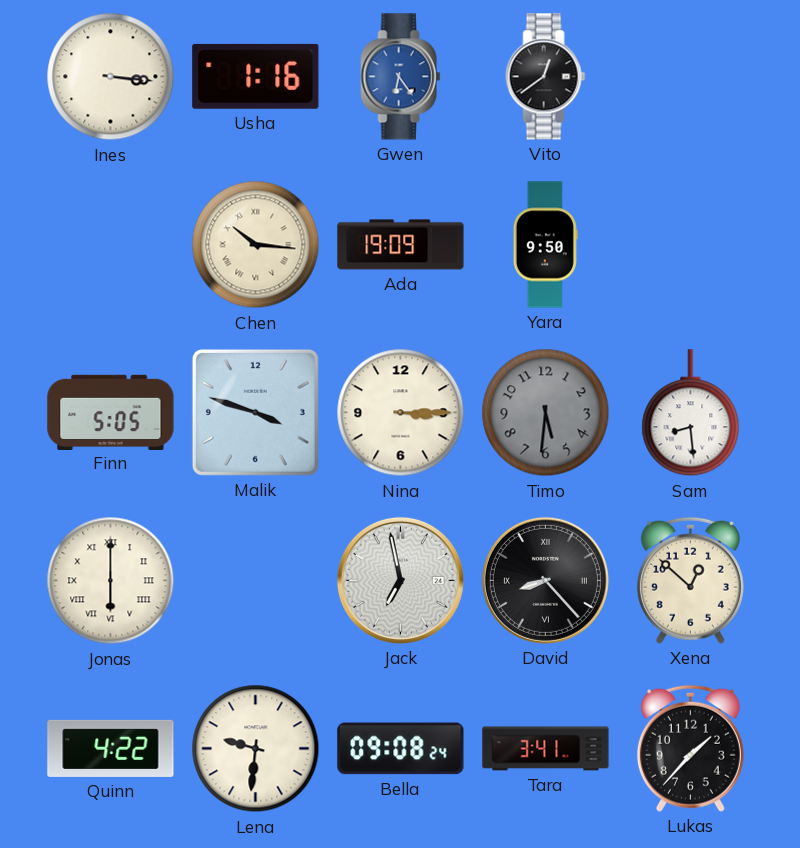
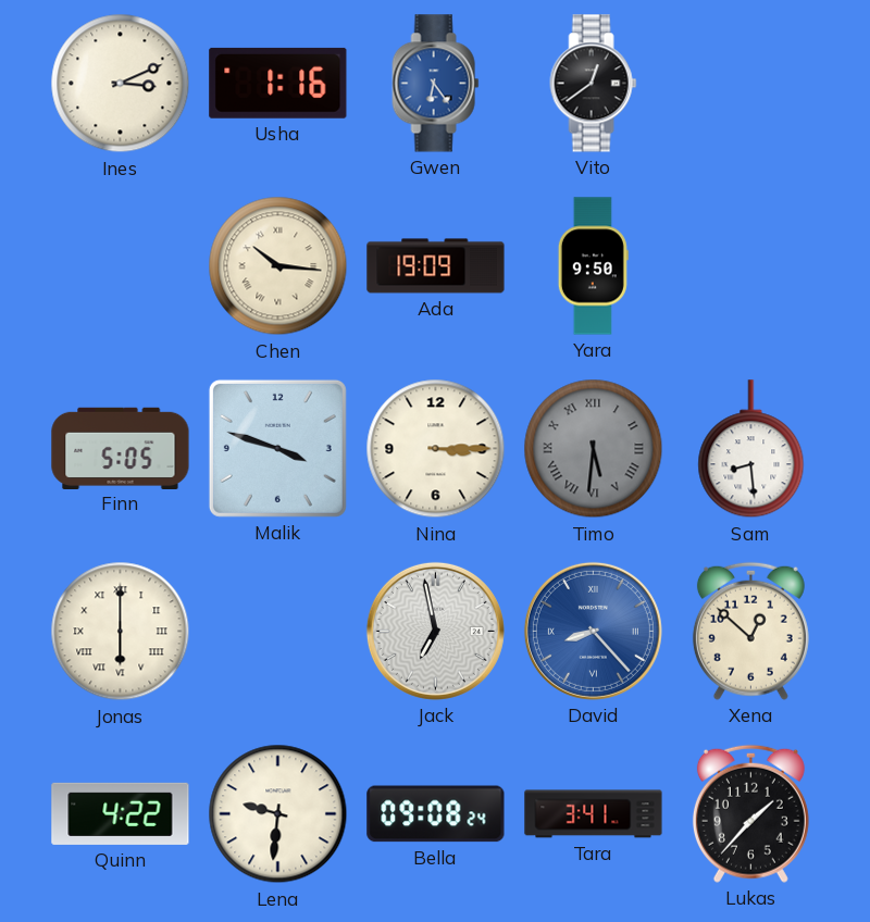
Ines: 3:16 -> 3:11 (121, 84)
Timo numerals: Arabic -> Roman (594, 449)
David dial: black -> blue (593, 631)
